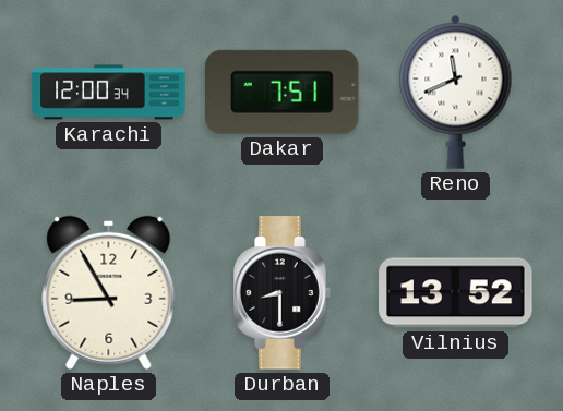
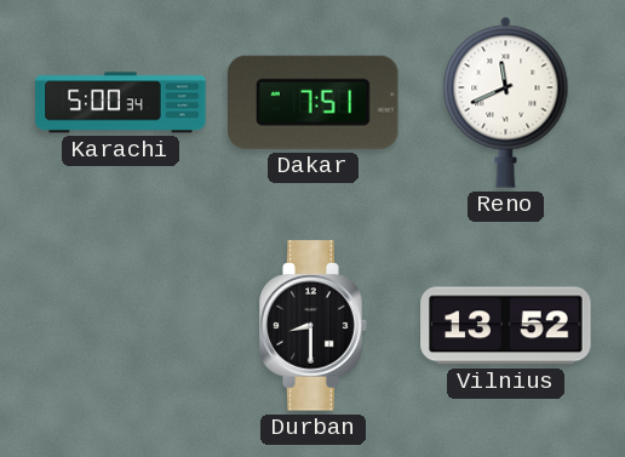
Karachi: 12:00 -> 5:00 (121, 103)
Naples: 8:55 -> none (109, 292)
